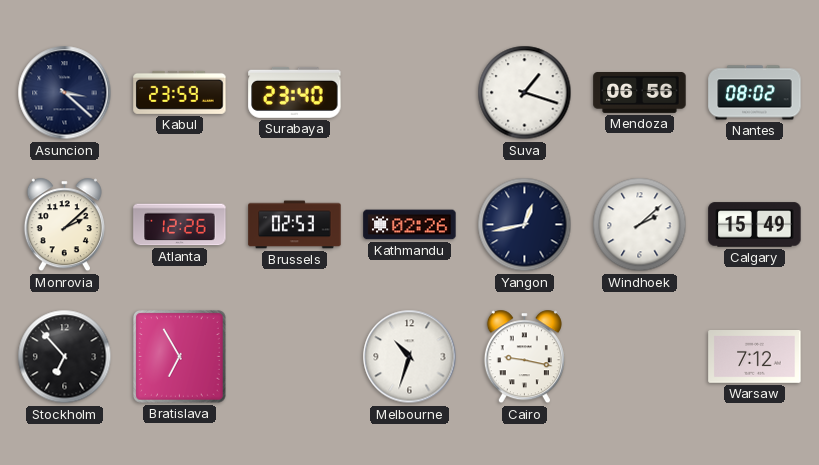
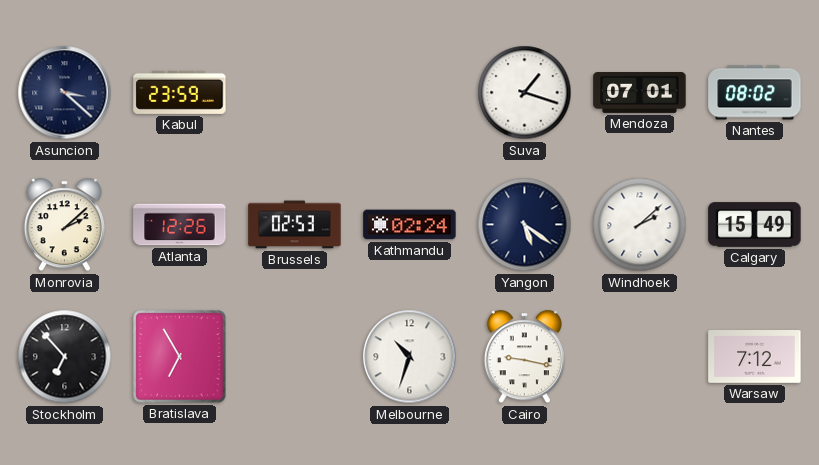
Surabaya: 23:40 -> none (295, 92)
Mendoza: 06:56 -> 07:01 (640, 93)
Kathmandu: 02:26 -> 02:24 (410, 225)
Yangon: 12:43 -> 5:21 (525, 225)
